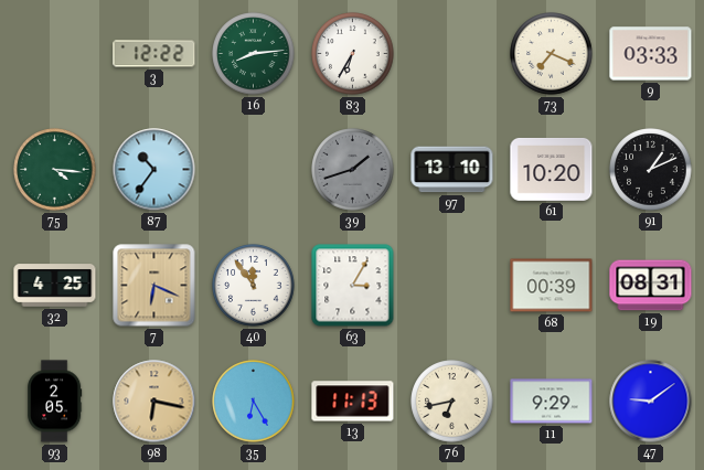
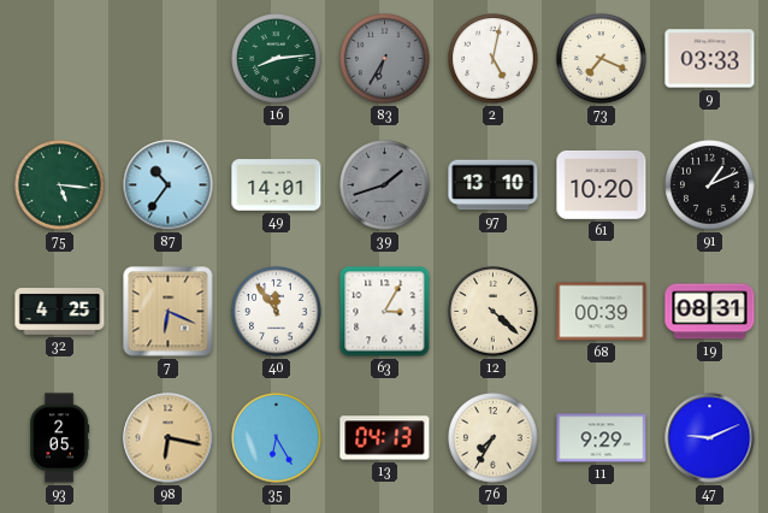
3: 12:22 -> none (154, 54)
83 dial: white -> grey (385, 59)
2: none -> 5:02 (494, 59)
75: 4:16 -> 5:16 (60, 185)
49: none -> 14:01 (277, 185)
12: none -> 4:22 (494, 312)
13: 11:13 -> 04:13 (385, 438)
76: 6:43 -> 7:35 (494, 438)
47: 9:09 -> 9:11 (710, 438)
